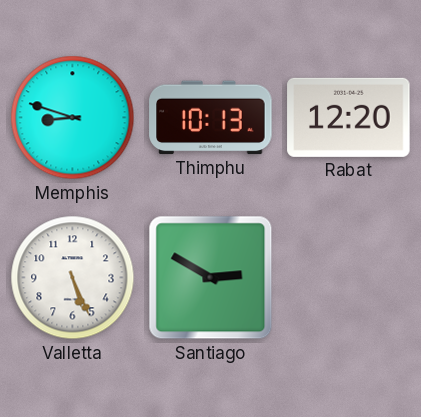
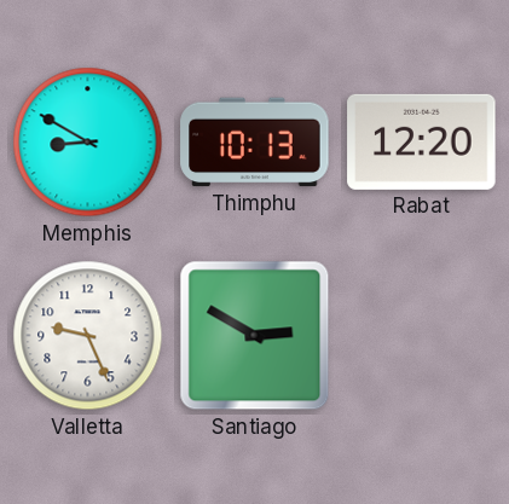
Memphis: 8:48 -> 8:50 (88, 143)
Valletta: 5:26 -> 9:26 (88, 336)
